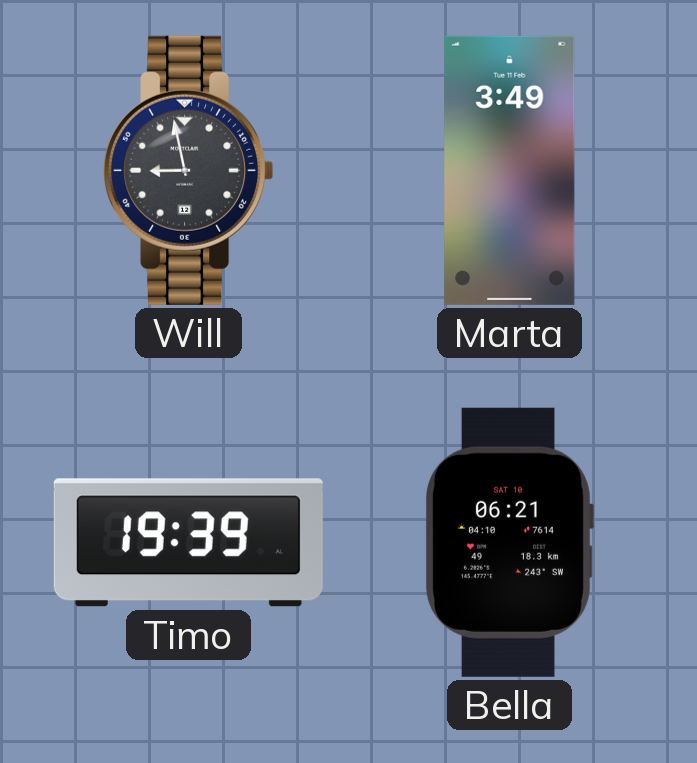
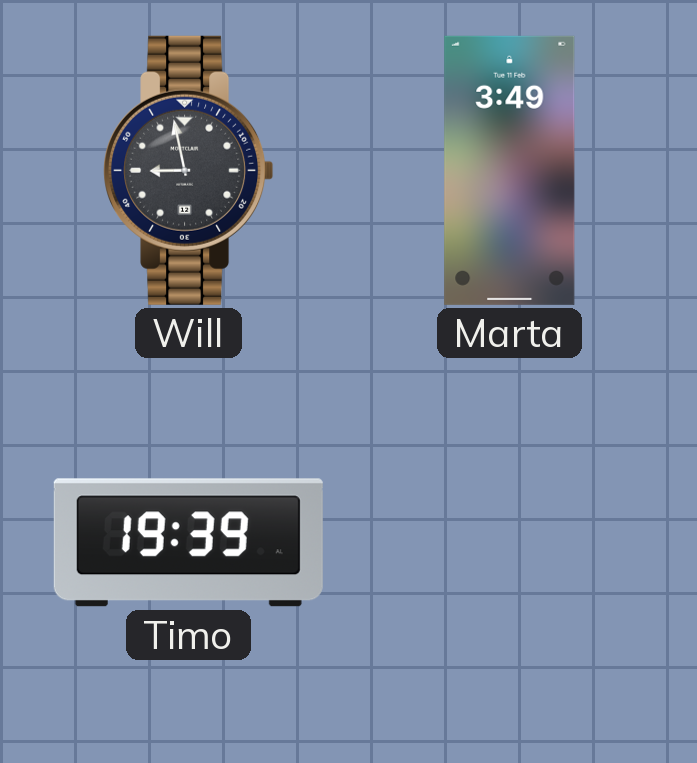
Bella: 06:21 -> none (509, 542)
